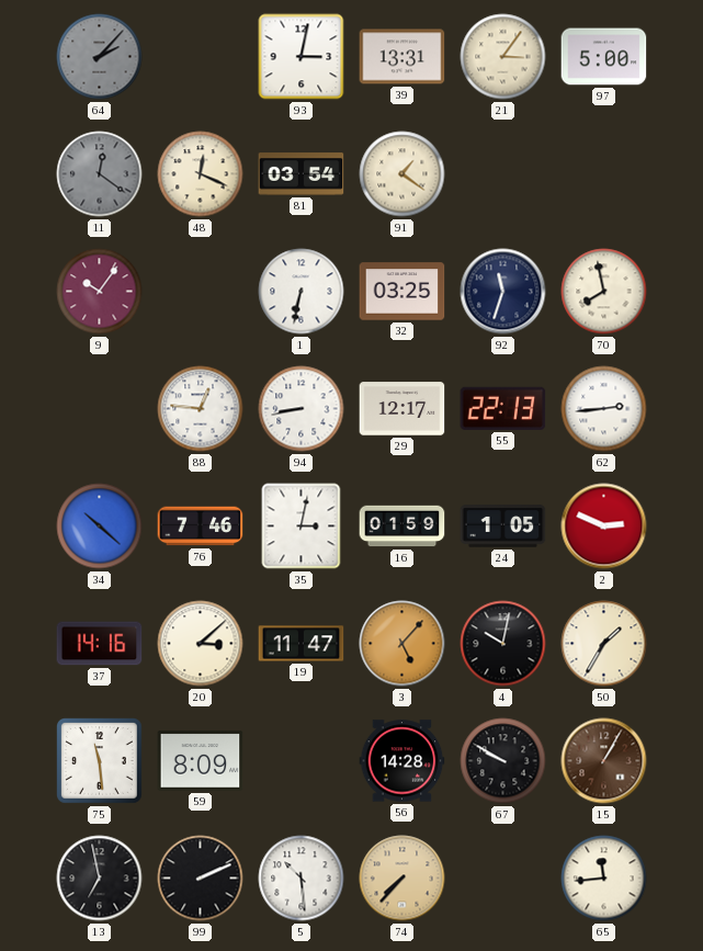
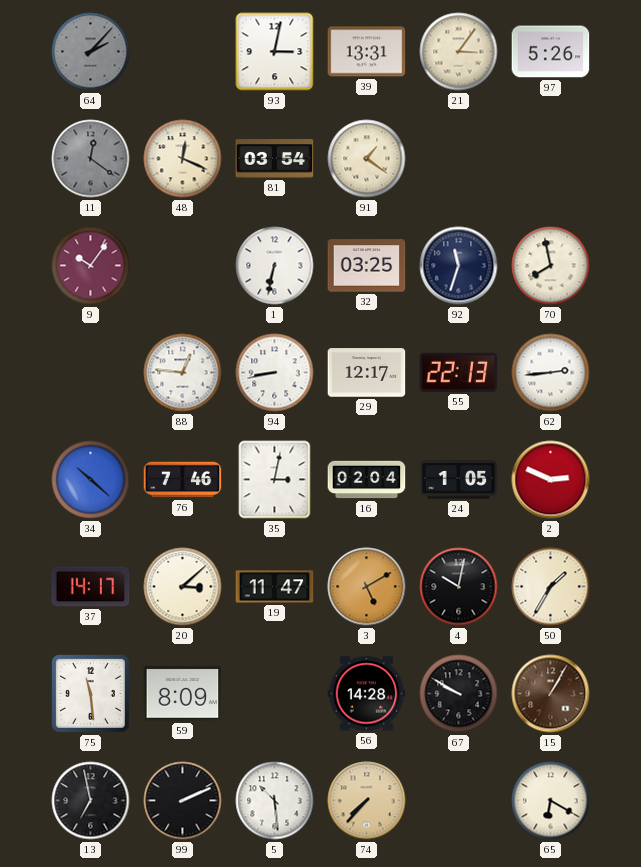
97: 5:00 -> 5:26 (551, 52)
16: 01:59 -> 02:04 (367, 480)
37: 14:16 -> 14:17 (91, 587)
3: 5:07 -> 5:10 (367, 587)
65: 11:44 -> 6:20 (551, 801)
